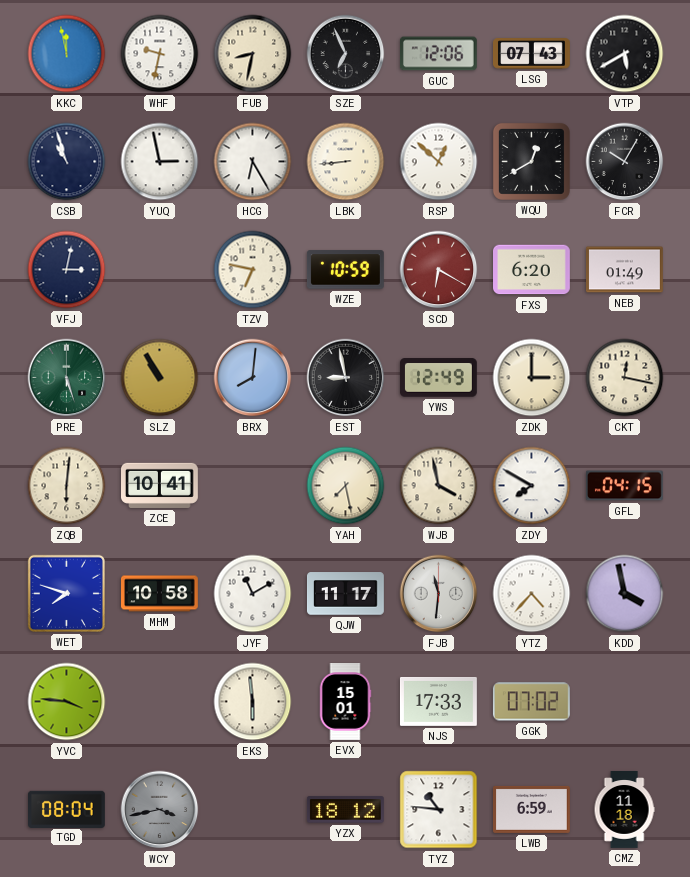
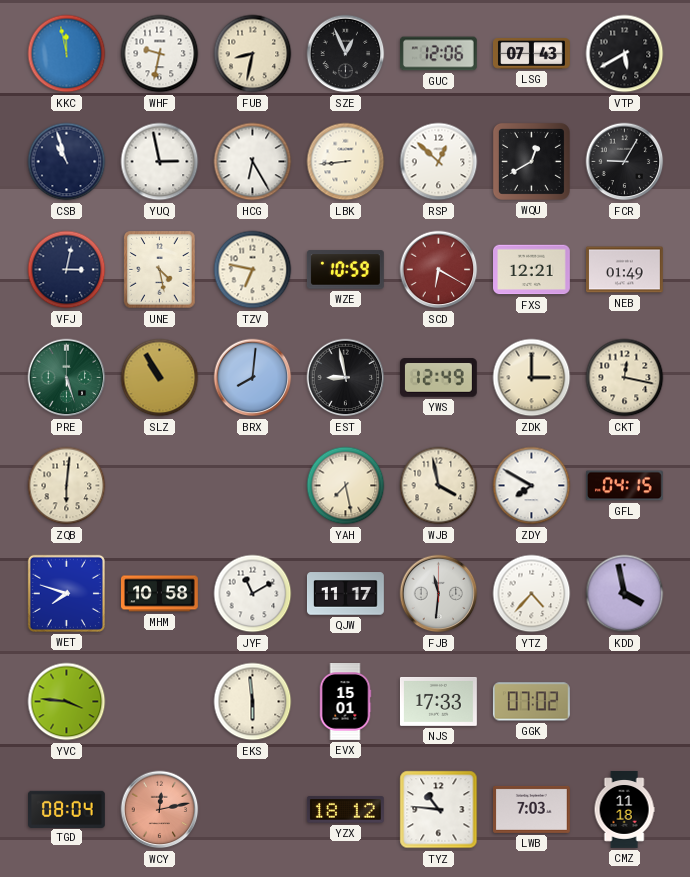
SZE: 6:56 -> 12:56 (346, 54)
FCR: 10:05 -> 9:05 (625, 162)
UNE: none -> 4:28 (160, 270)
FXS: 6:20 -> 12:21 (532, 270)
ZCE: 10:41 -> none (160, 485)
WCY: 3:43 -> 12:13 (160, 810)
WCY dial: grey -> salmon (160, 810)
LWB: 6:59 -> 7:03 (532, 809)
